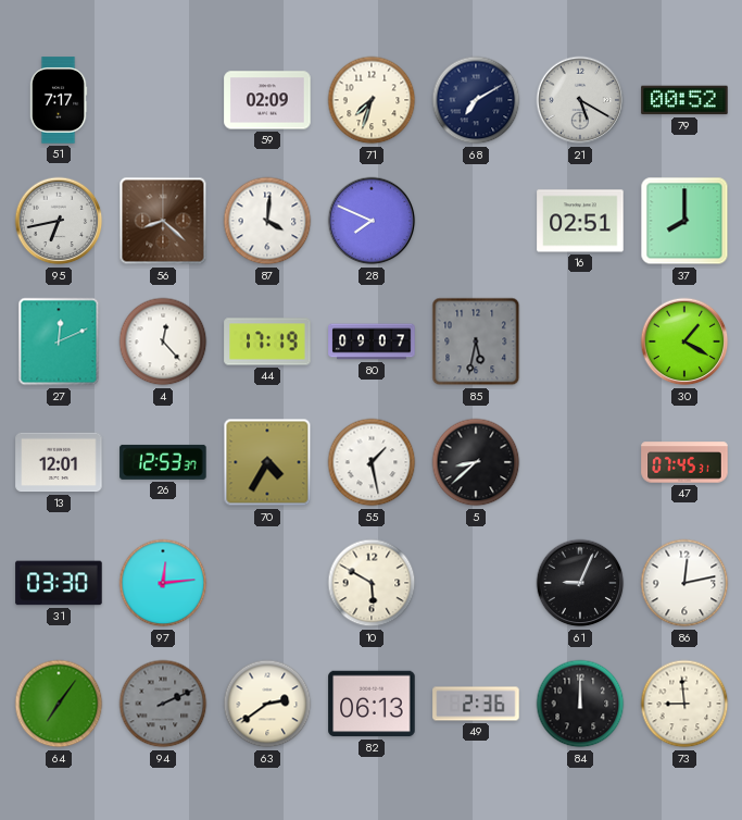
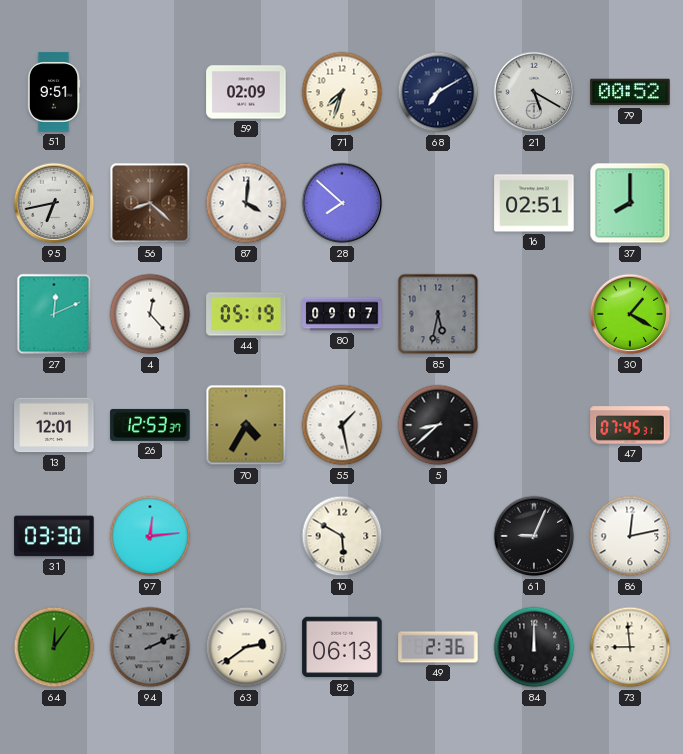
51: 7:17 -> 9:51 (54, 92)
28: 7:49 -> 7:52 (342, 203)
44: 17:19 -> 05:19 (246, 314)
64: 7:06 -> 12:06 (54, 647)
